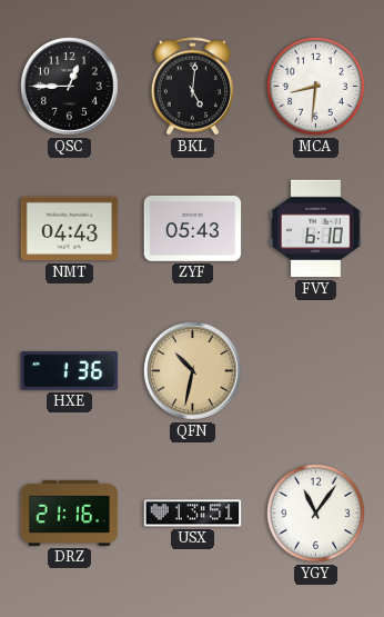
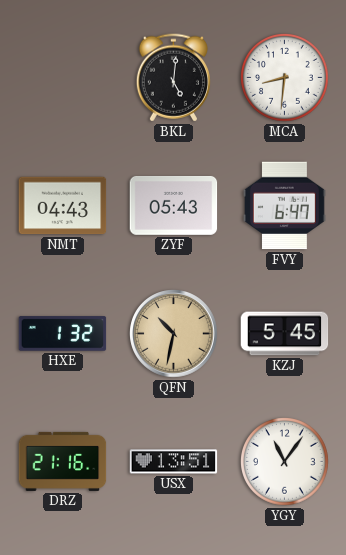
QSC: 12:45 -> none (70, 87)
FVY: 6:10 -> 6:47 (284, 206)
HXE: 1:36 -> 1:32 (63, 334)
KZJ: none -> 5:45 (285, 334)
